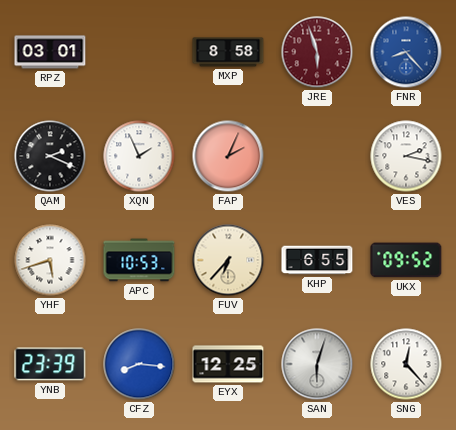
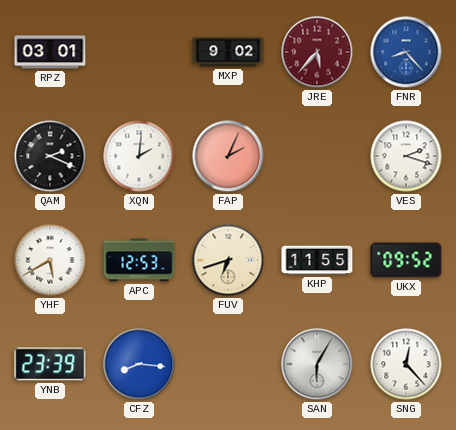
MXP: 8:58 -> 9:02 (228, 52)
JRE: 5:57 -> 5:37 (317, 52)
XQN: 1:56 -> 2:01 (139, 156)
VES: 2:17 -> 2:18 (406, 156)
YHF: 5:42 -> 5:40 (50, 260)
APC: 10:53 -> 12:53 (139, 260)
FUV: 6:37 -> 6:42 (228, 260)
KHP: 6:55 -> 11:55 (317, 260)
EYX: 12:25 -> none (228, 364)
SAN: 6:03 -> 6:05 (317, 364)
